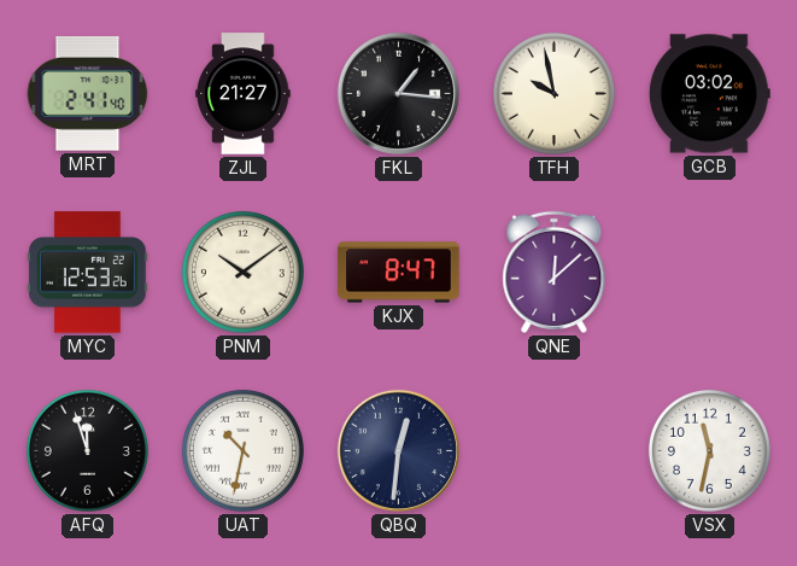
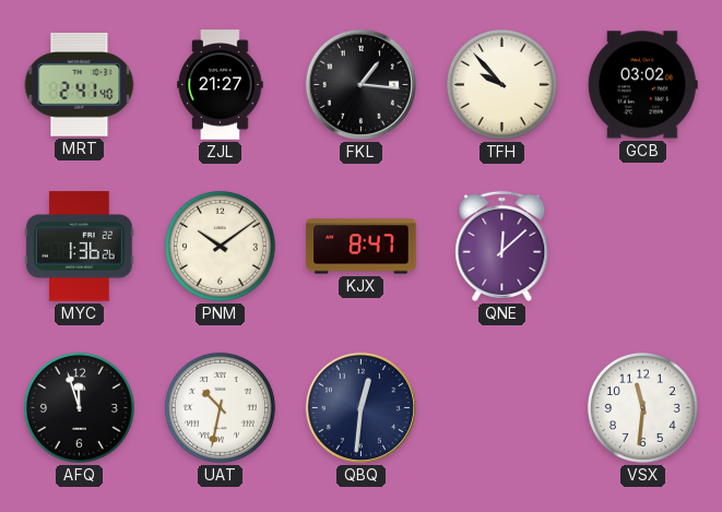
TFH: 9:58 -> 9:53 (501, 84)
MYC: 12:53 -> 1:36 (80, 247)
VSX: 11:32 -> 11:31 (642, 407)
